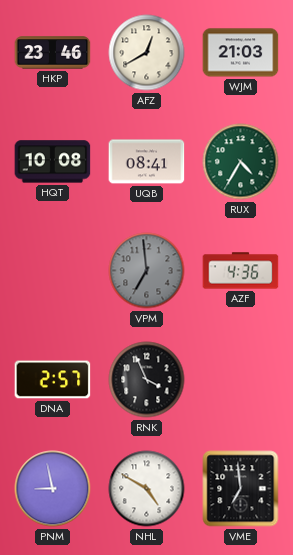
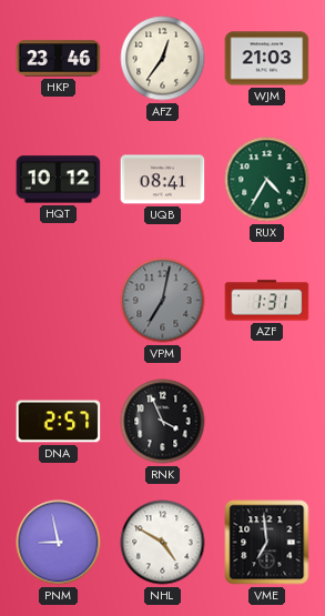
AFZ: 12:40 -> 12:36 (163, 59)
HQT: 10:08 -> 10:12 (59, 180)
VPM: 6:59 -> 7:02 (163, 301)
AZF: 4:36 -> 1:31 (267, 301)
